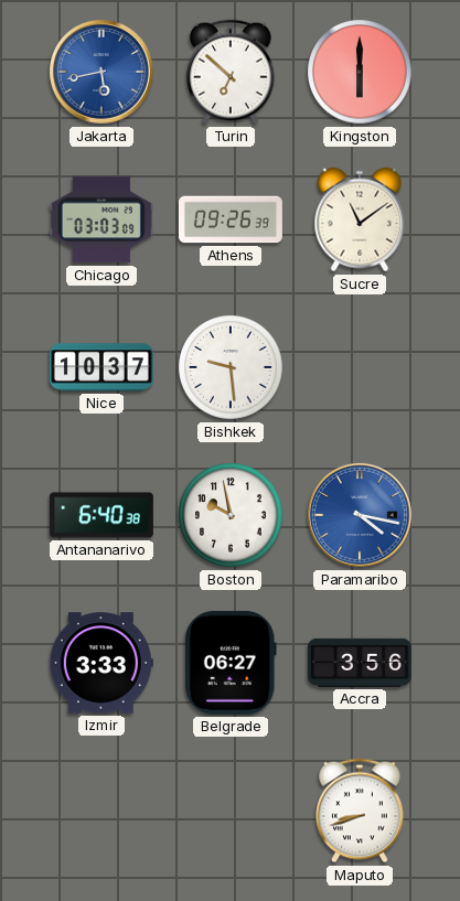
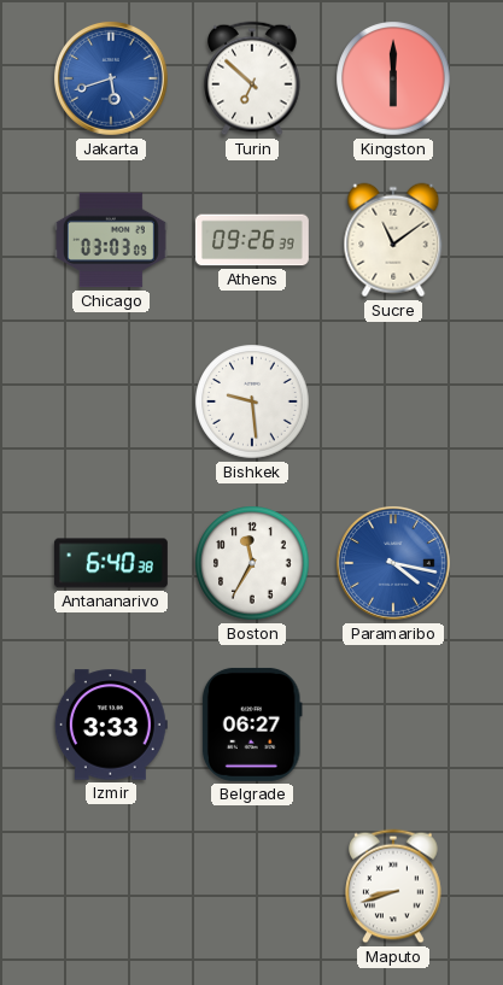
Jakarta: 5:43 -> 5:42 (111, 78)
Nice: 10:37 -> none (101, 367)
Boston: 9:58 -> 11:35 (252, 563)
Accra: 3:56 -> none (360, 663)
